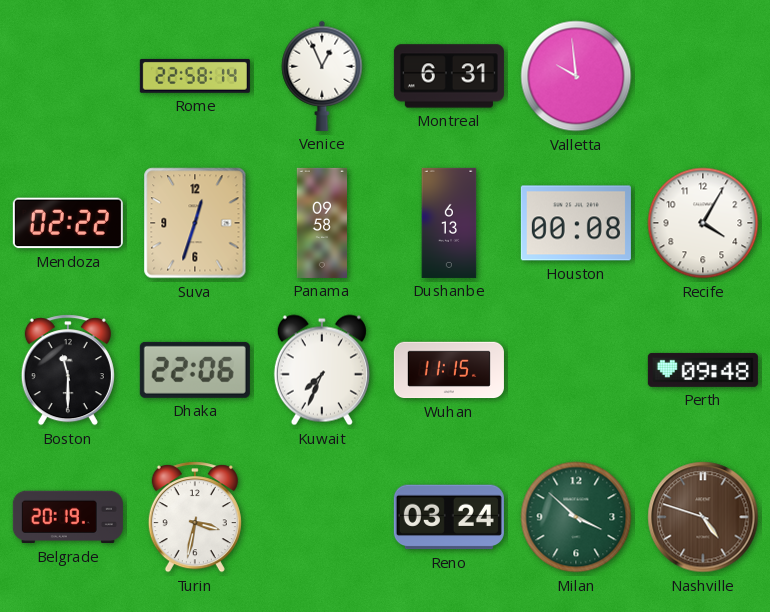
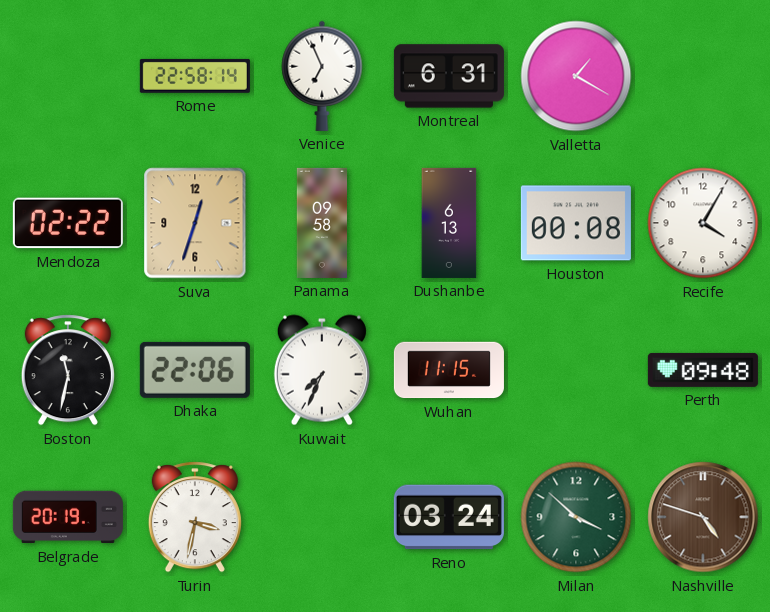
Venice: 12:56 -> 6:56 (322, 76)
Valletta: 9:59 -> 1:20 (576, 76)
Boston: 11:30 -> 11:32 (68, 370)
